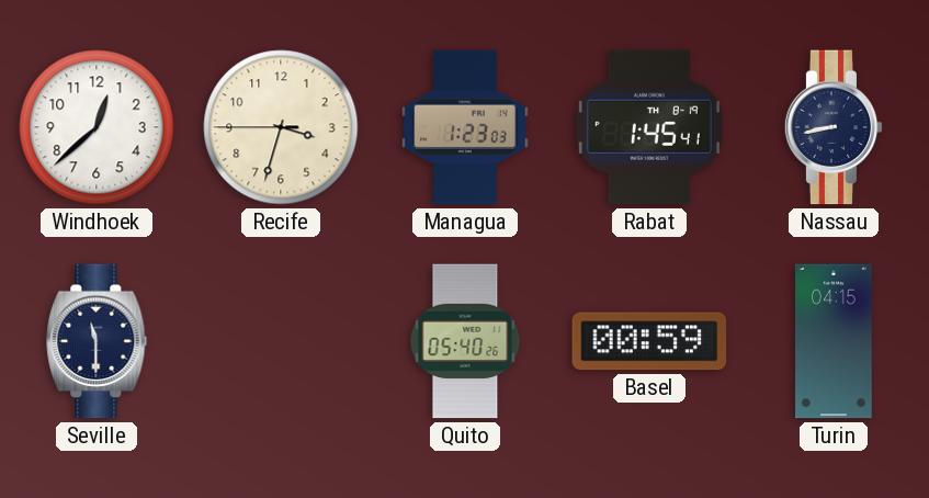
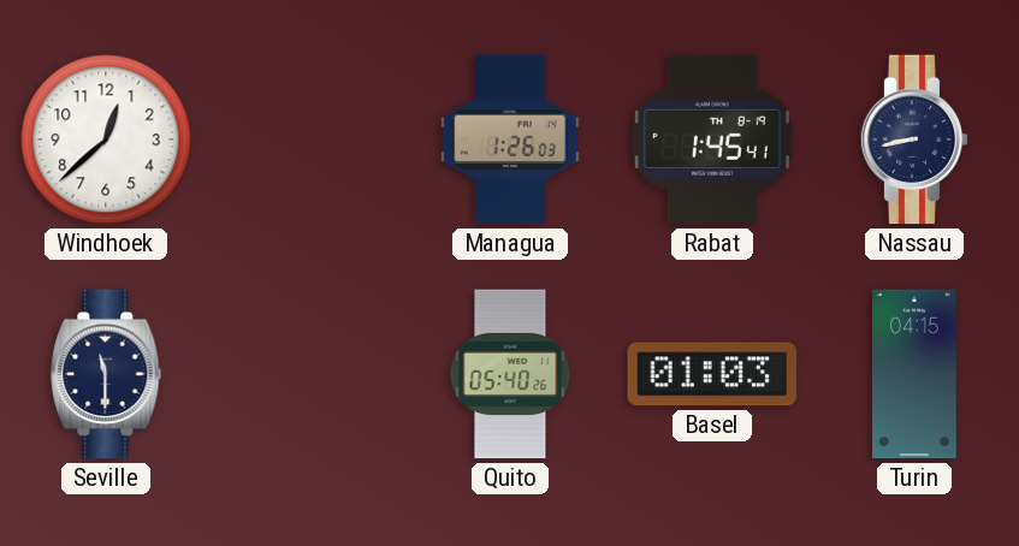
Recife: 3:32 -> none (281, 127)
Managua: 1:23 -> 1:26 (510, 140)
Basel: 00:59 -> 01:03 (712, 374)
